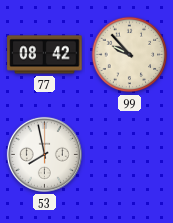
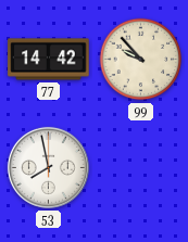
77: 08:42 -> 14:42 (49, 60)
